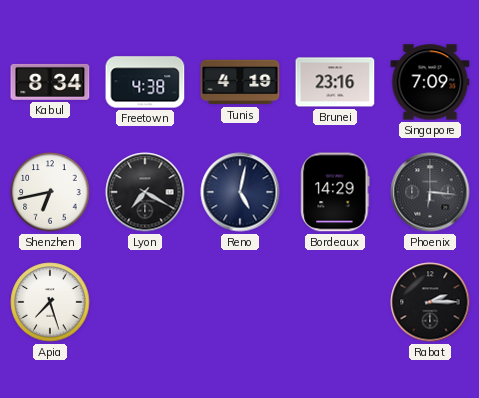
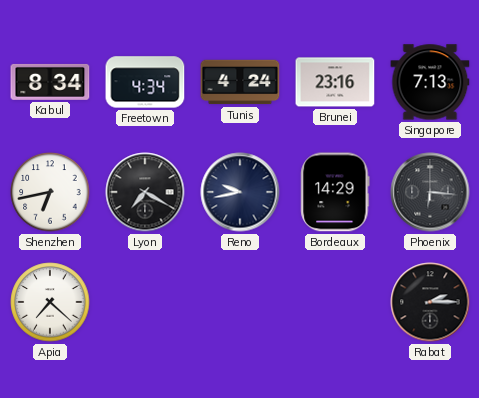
Freetown: 4:38 -> 4:34 (145, 82)
Tunis: 4:19 -> 4:24 (240, 82)
Singapore: 7:09 -> 7:13 (430, 82)
Reno: 5:02 -> 9:43 (240, 192)
Apia: 7:27 -> 7:22 (50, 302)
